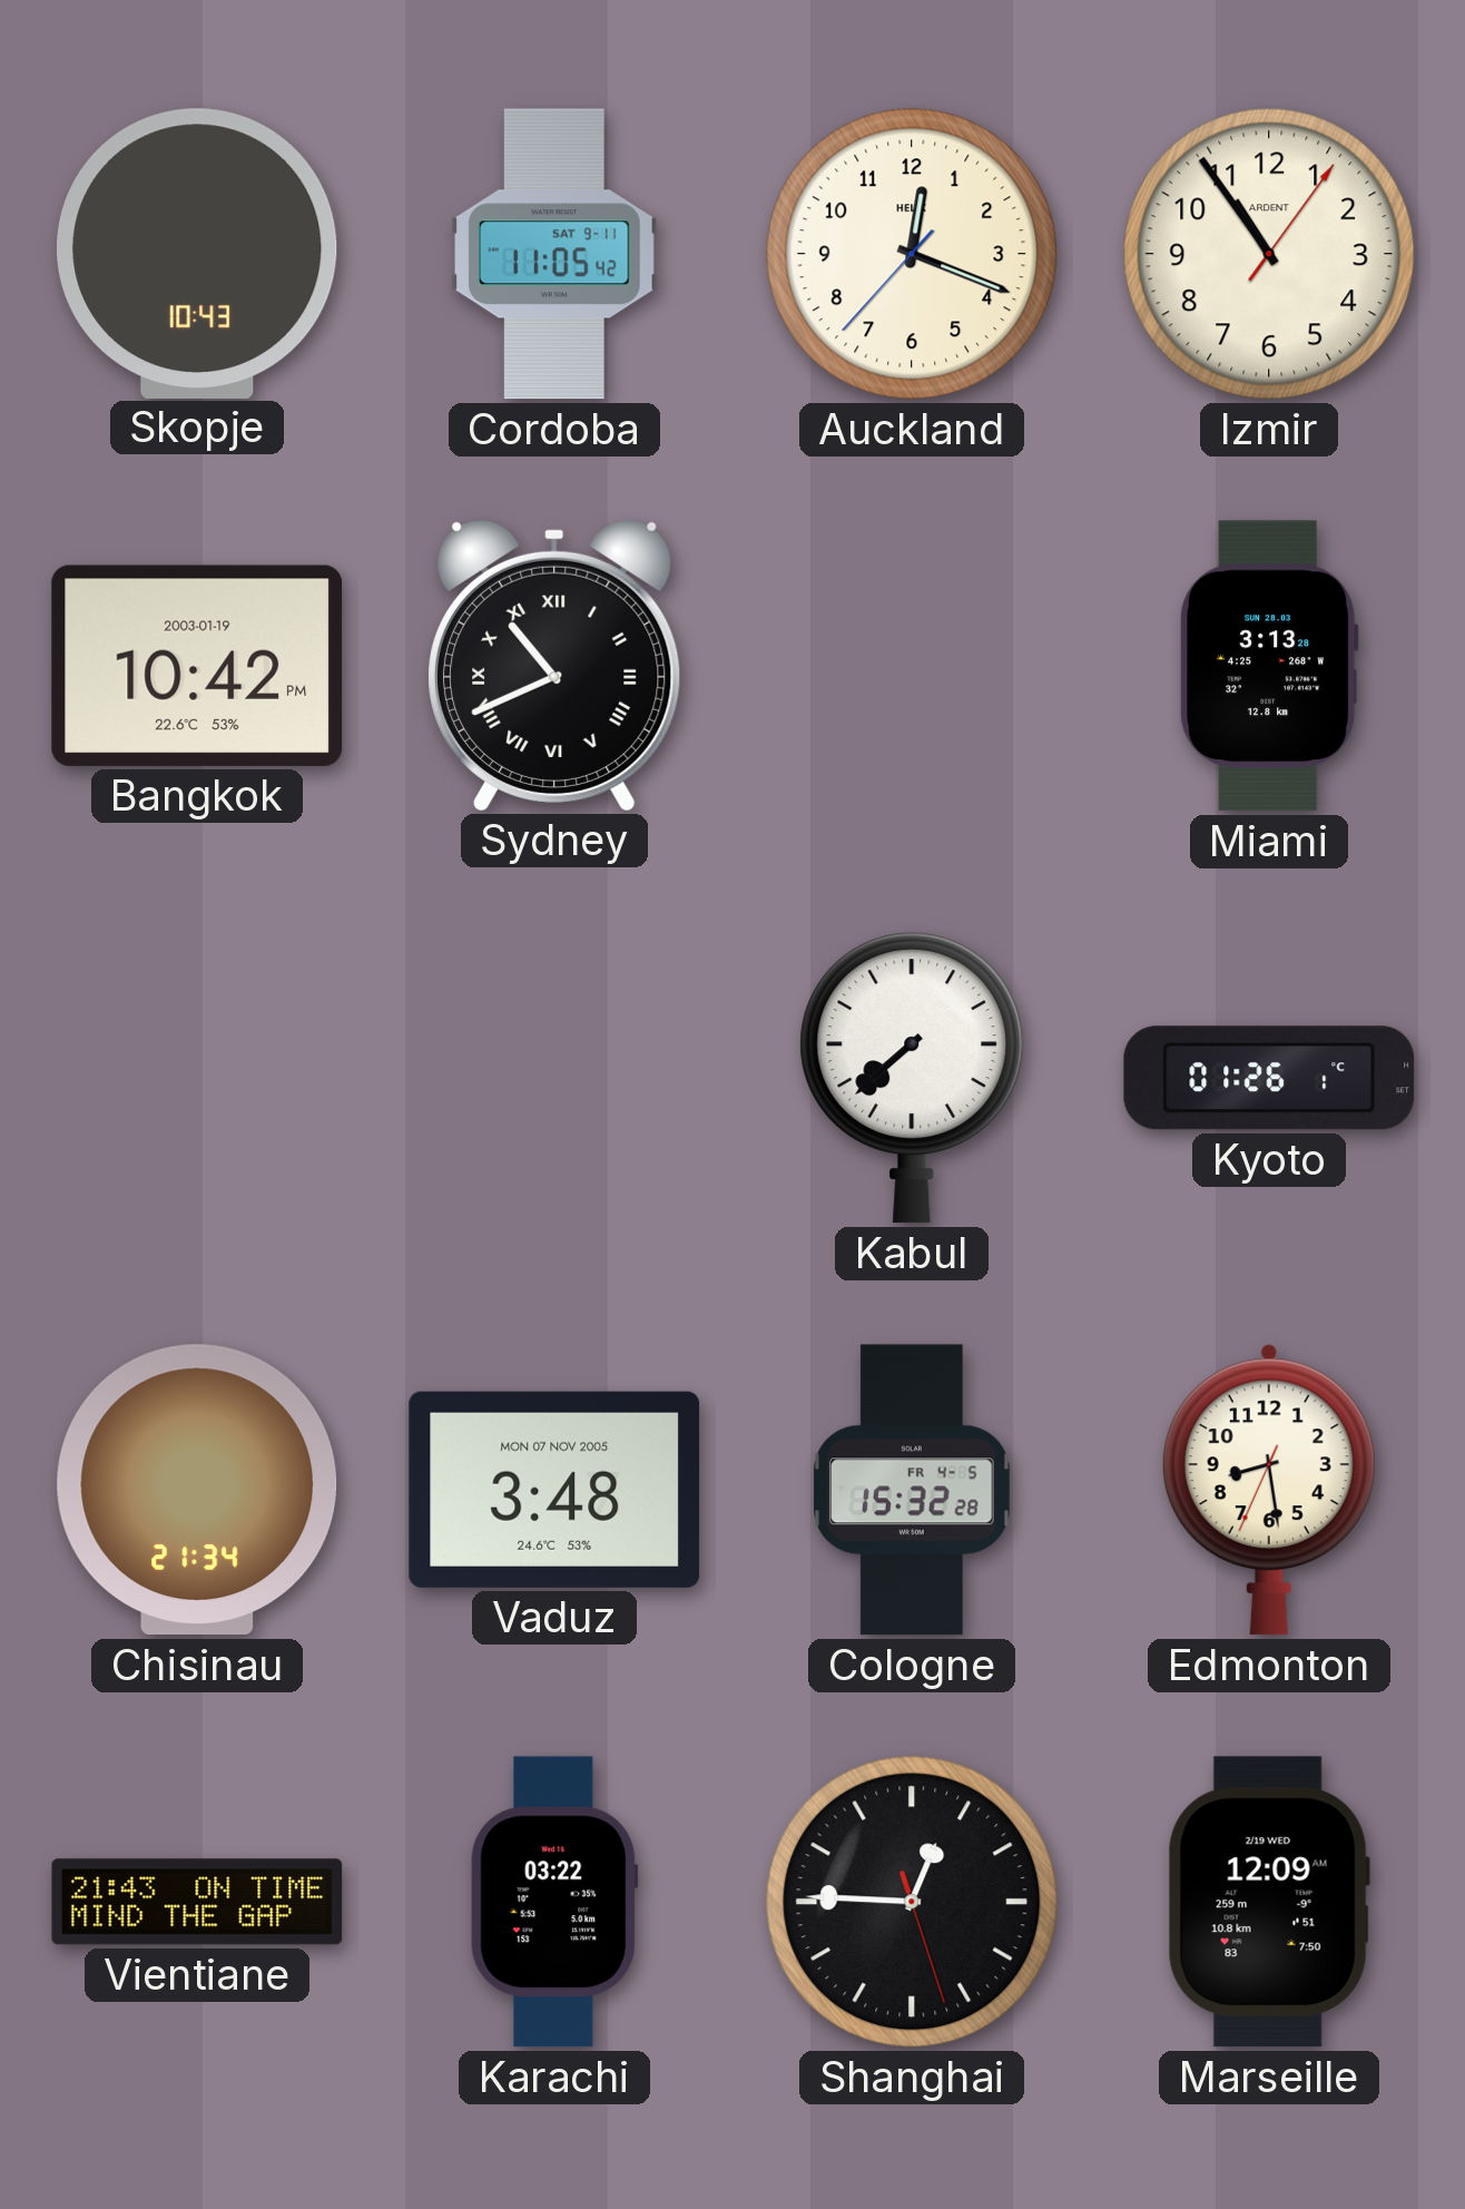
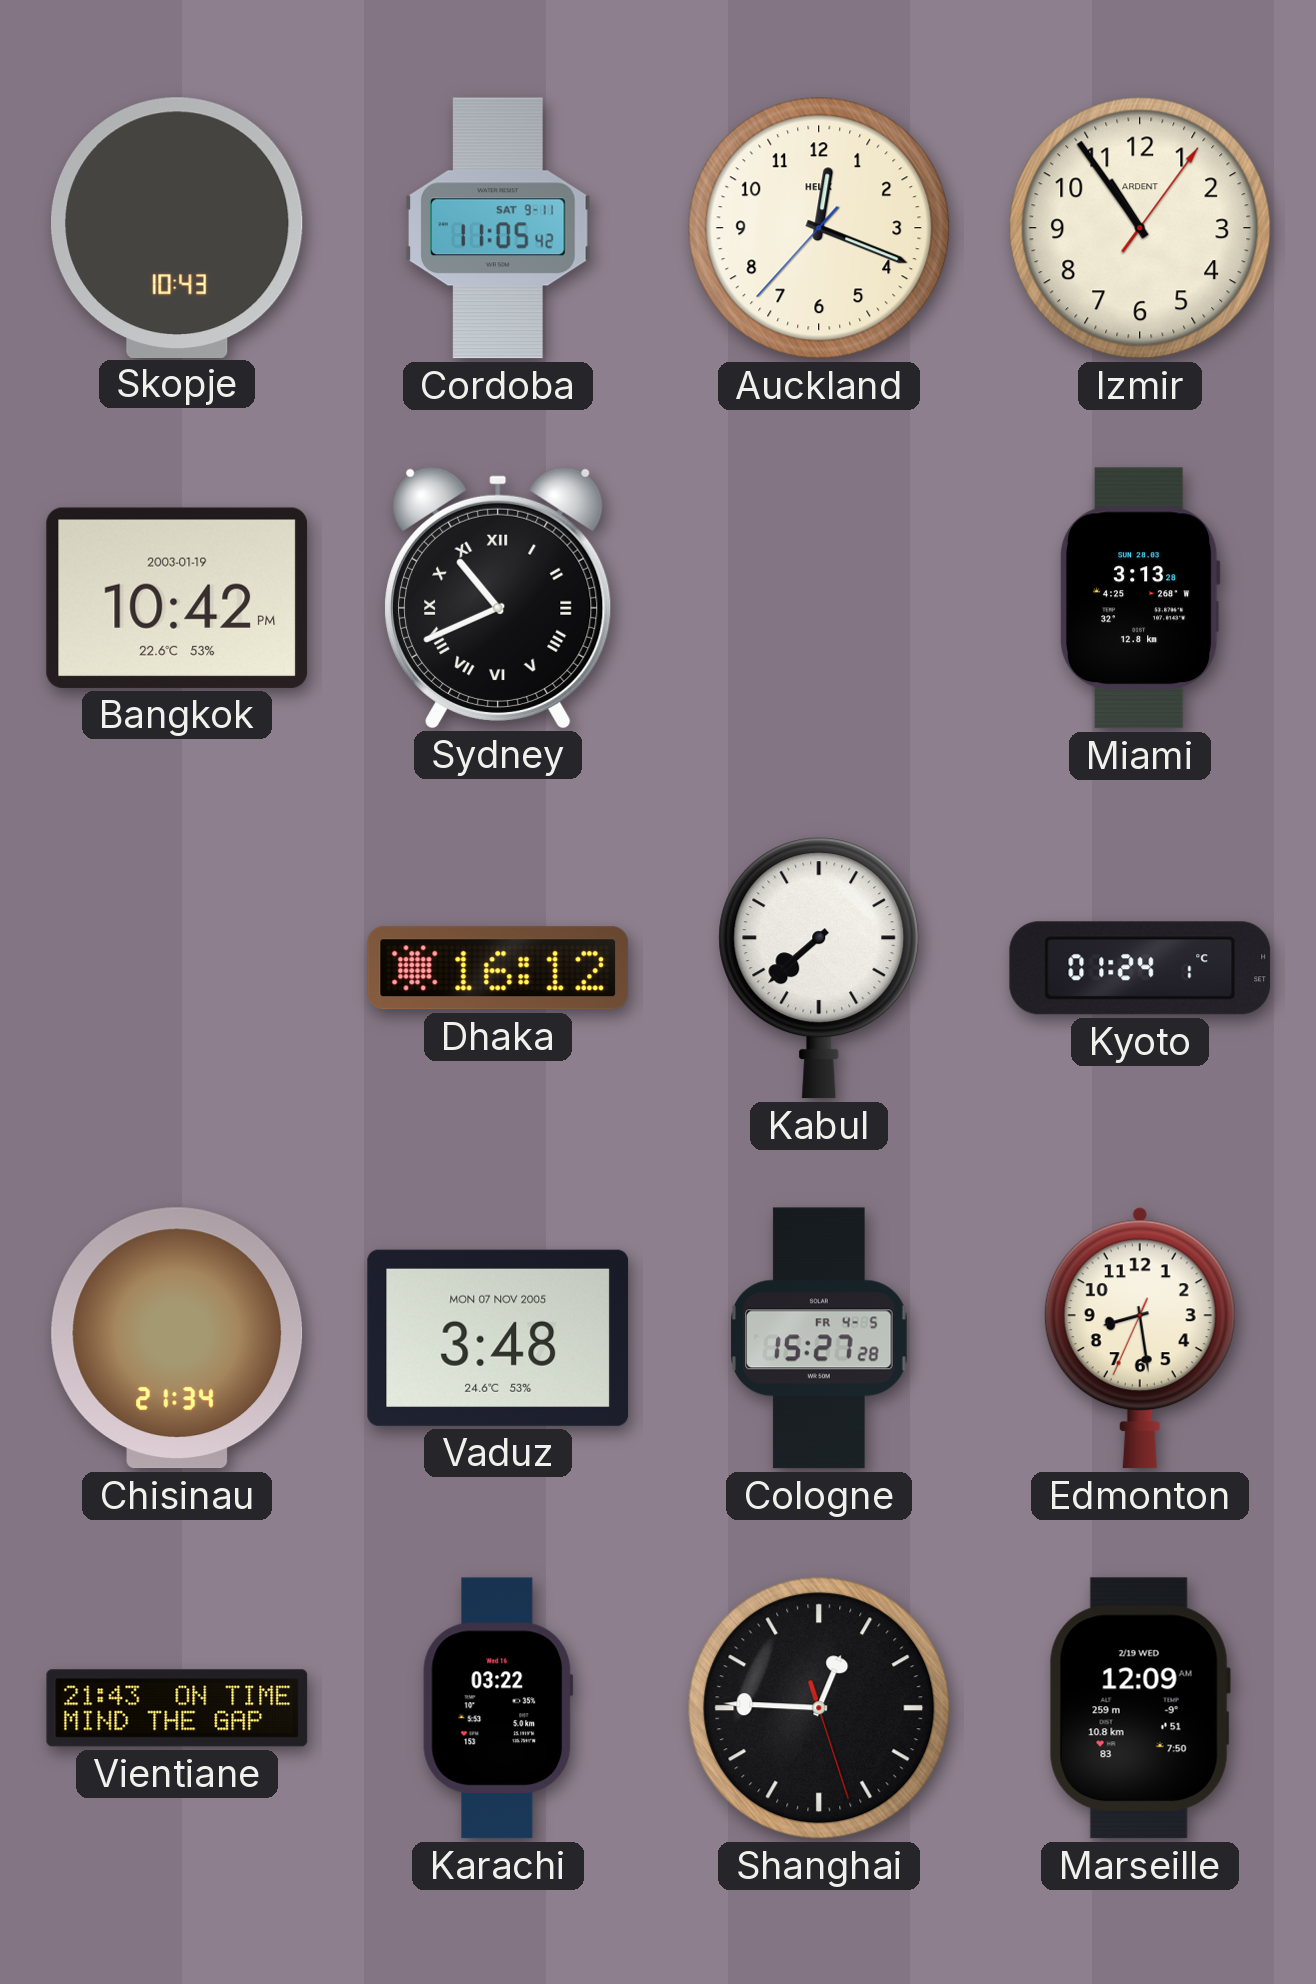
Dhaka: none -> 16:12 (498, 968)
Kyoto: 01:26 -> 01:24 (1140, 968)
Cologne: 15:32 -> 15:27 (819, 1338)
